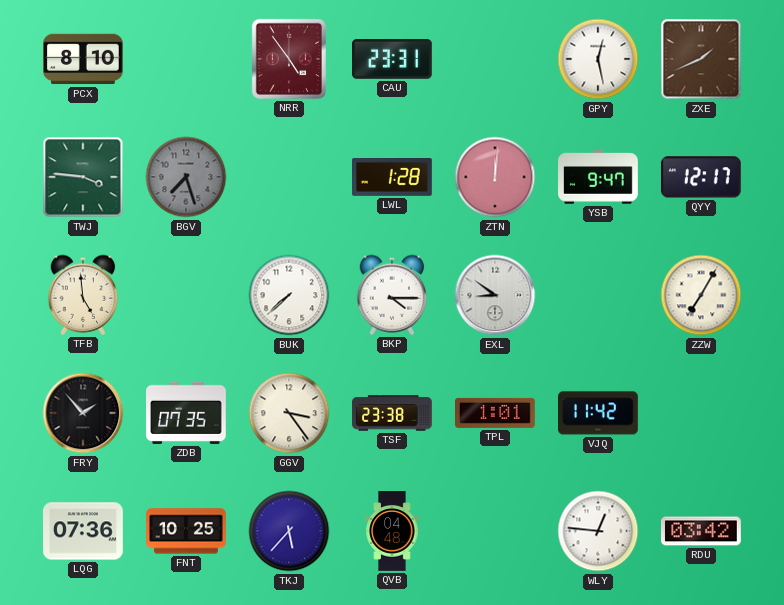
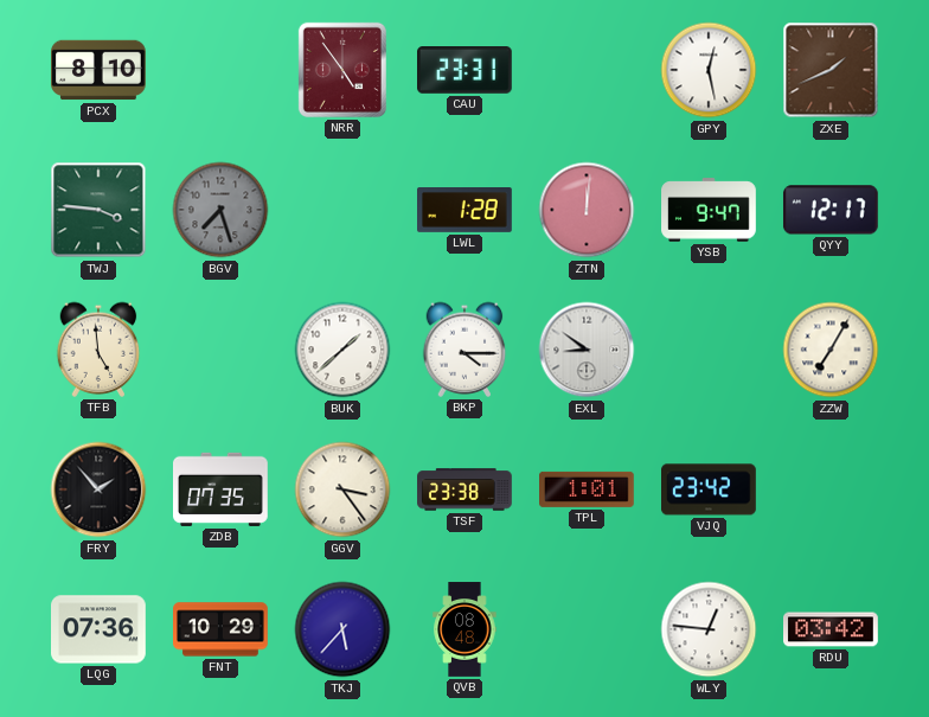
BUK: 7:38 -> 1:38 (342, 350)
VJQ: 11:42 -> 23:42 (710, 489)
FNT: 10:25 -> 10:29 (222, 629)
QVB: 04:48 -> 08:48 (464, 629)
